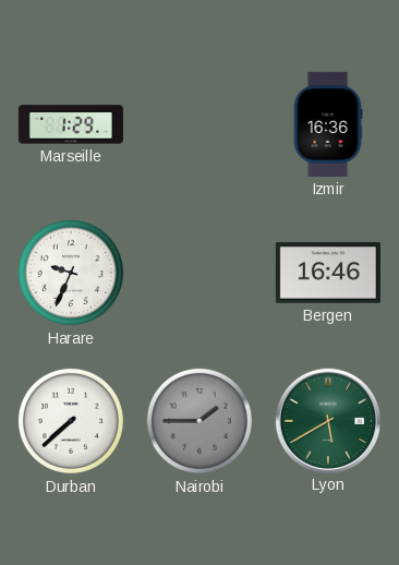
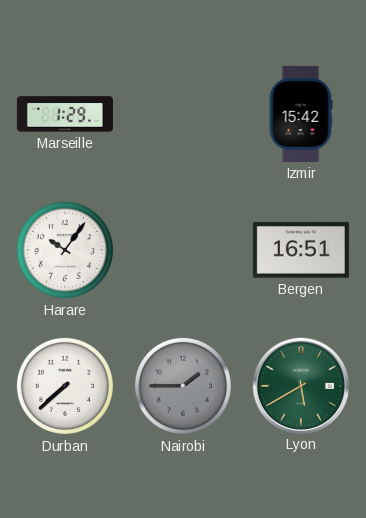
Izmir: 16:36 -> 15:42 (301, 114)
Harare: 9:34 -> 10:06 (65, 250)
Bergen: 16:46 -> 16:51 (301, 250)
